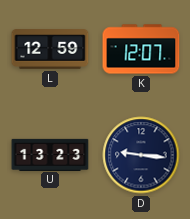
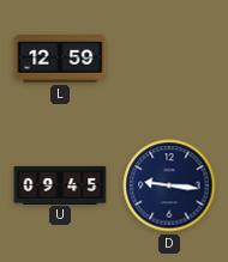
K: 12:07 -> none (141, 49)
U: 13:23 -> 09:45 (60, 184)
